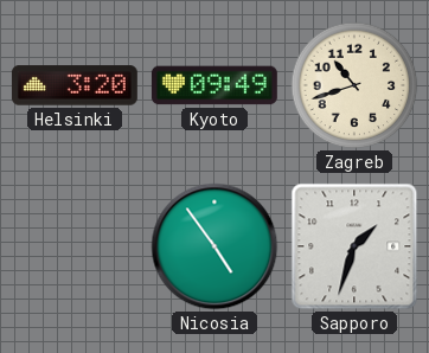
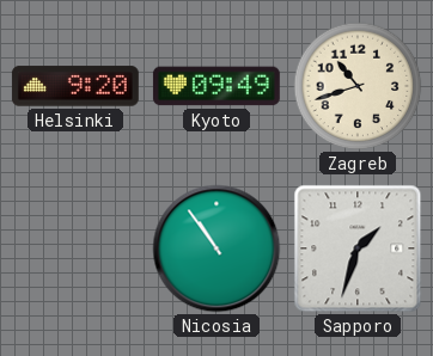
Helsinki: 3:20 -> 9:20 (75, 86)
Nicosia: 4:54 -> 10:54 (216, 248)
